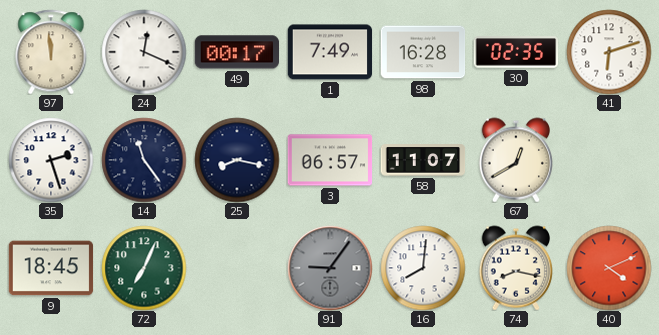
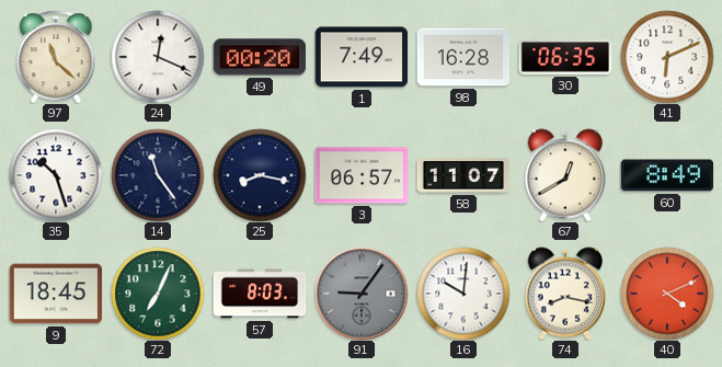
97: 11:59 -> 11:22 (56, 57)
49: 00:17 -> 00:20 (259, 57)
30: 02:35 -> 06:35 (565, 57)
41: 6:12 -> 6:11 (667, 57)
35: 2:27 -> 10:27 (56, 175)
60: none -> 8:49 (666, 175)
57: none -> 8:03 (260, 294)
16: 8:01 -> 10:01 (463, 294)
